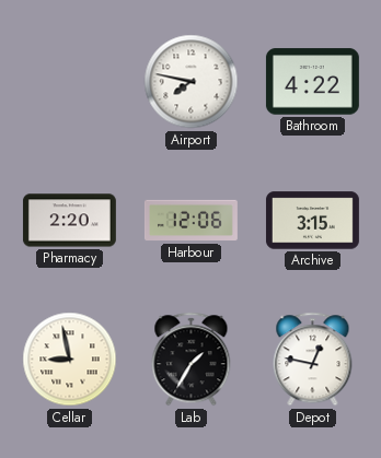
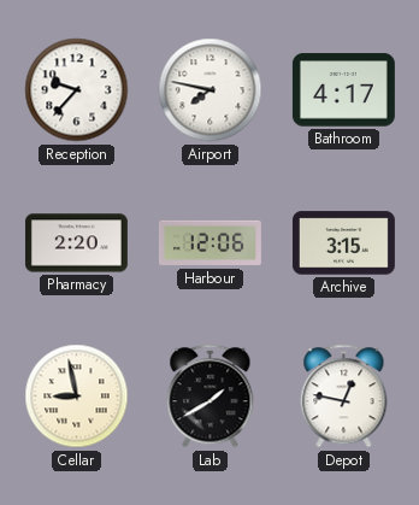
Reception: none -> 9:37 (77, 90)
Bathroom: 4:22 -> 4:17 (343, 90)
Lab: 1:35 -> 1:40 (211, 397)
